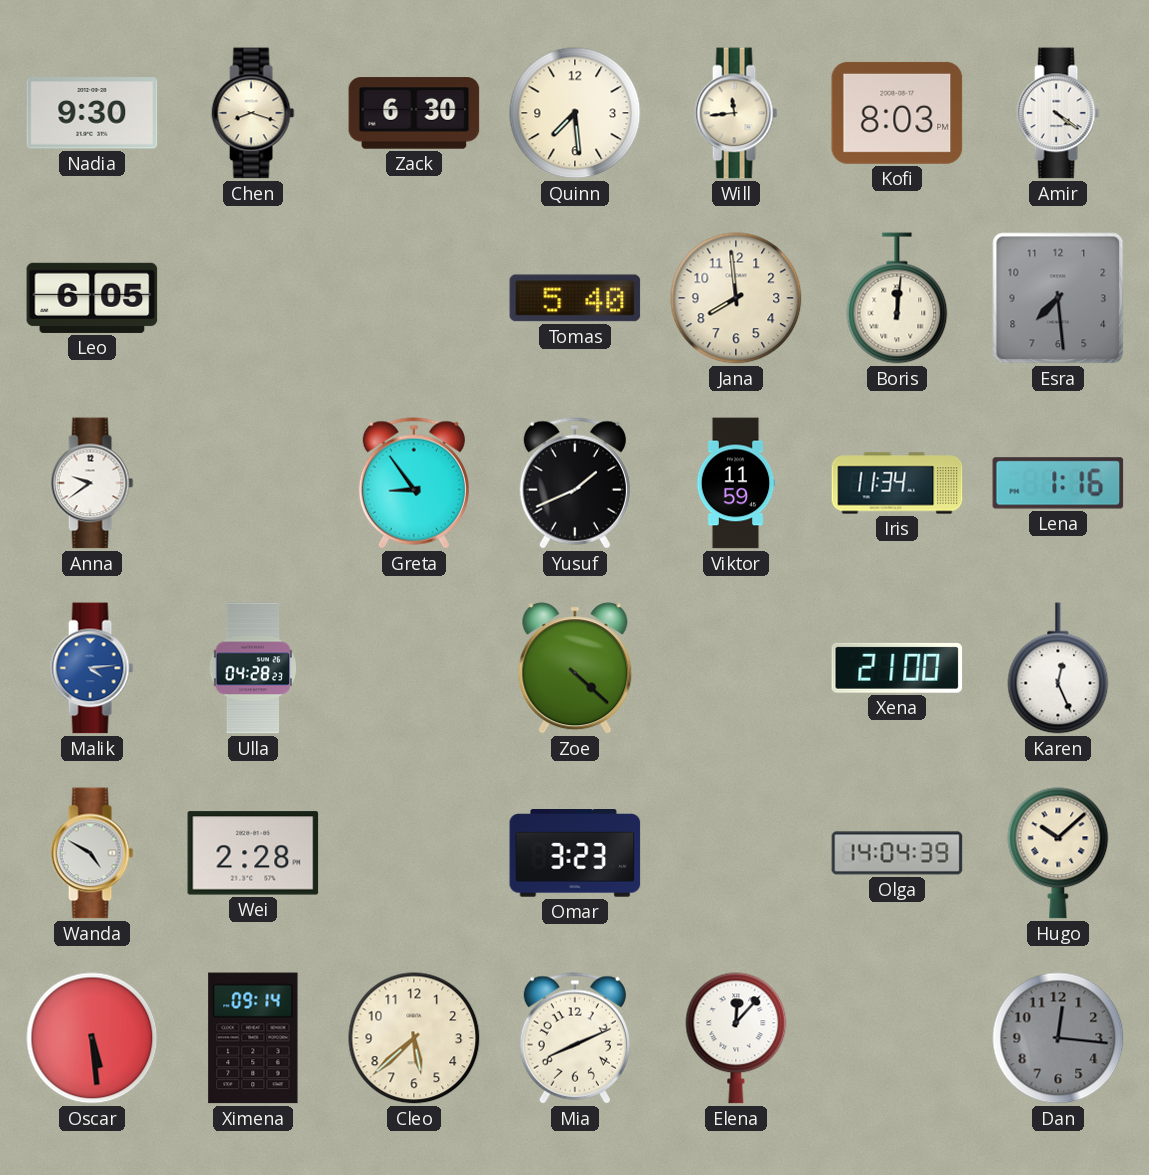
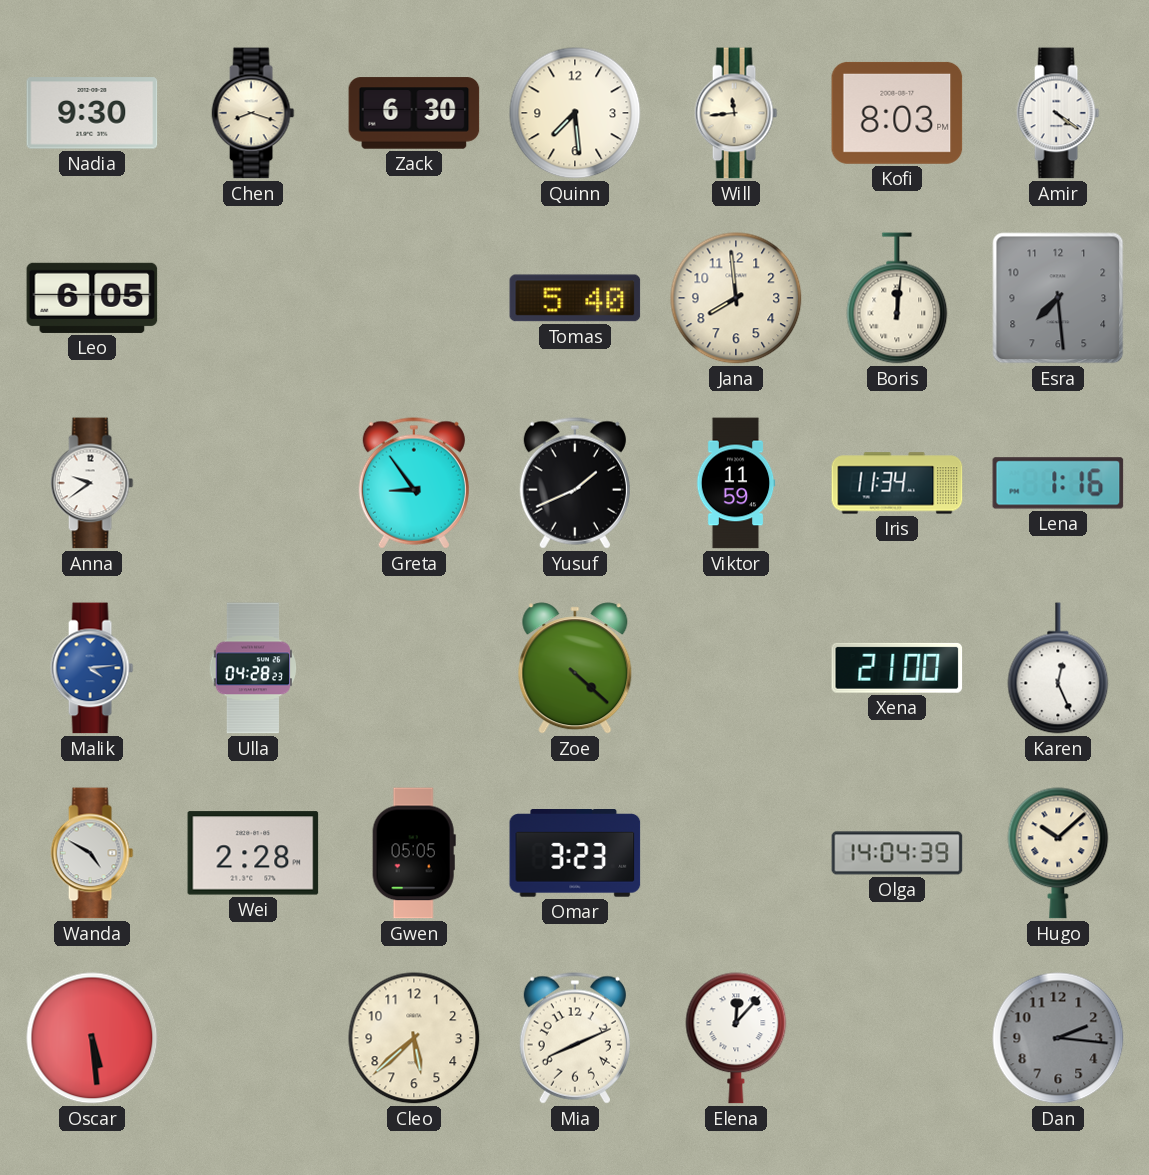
Gwen: none -> 05:05 (414, 853)
Ximena: 09:14 -> none (253, 1038)
Dan: 12:16 -> 2:16 (1058, 1038)
